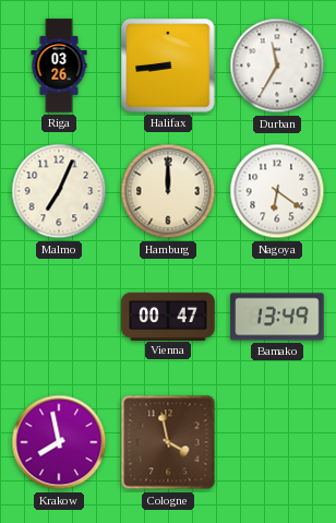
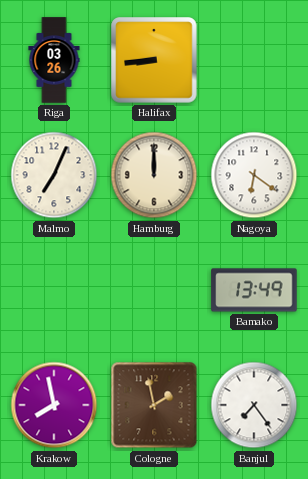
Durban: 11:35 -> none (277, 66)
Vienna: 00:47 -> none (168, 316)
Cologne: 3:58 -> 1:58 (154, 405)
Banjul: none -> 7:24 (254, 405)
